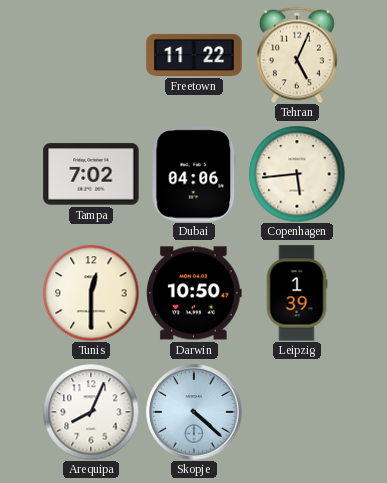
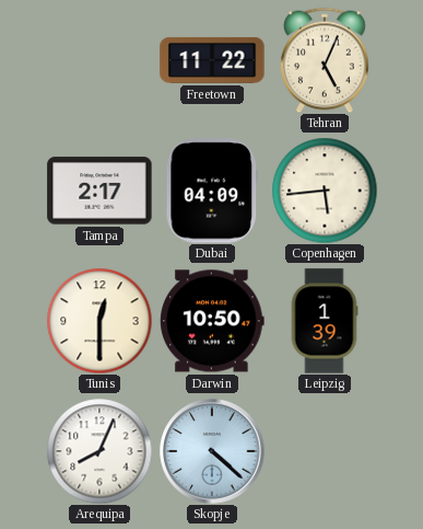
Tampa: 7:02 -> 2:17 (99, 191)
Dubai: 04:06 -> 04:09 (211, 191)
